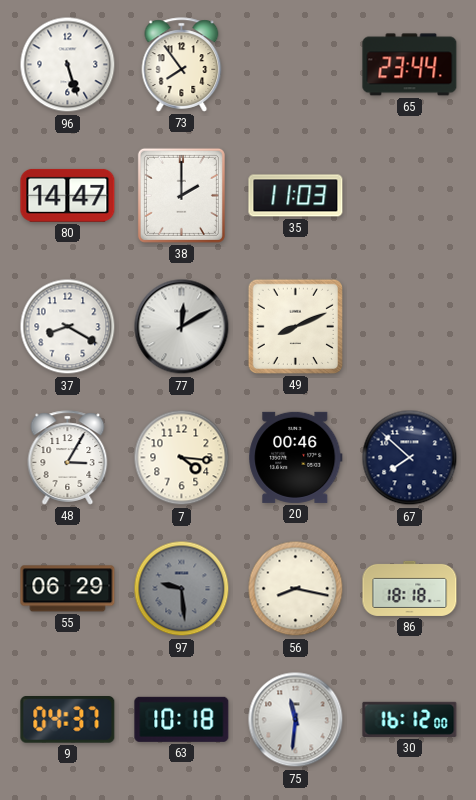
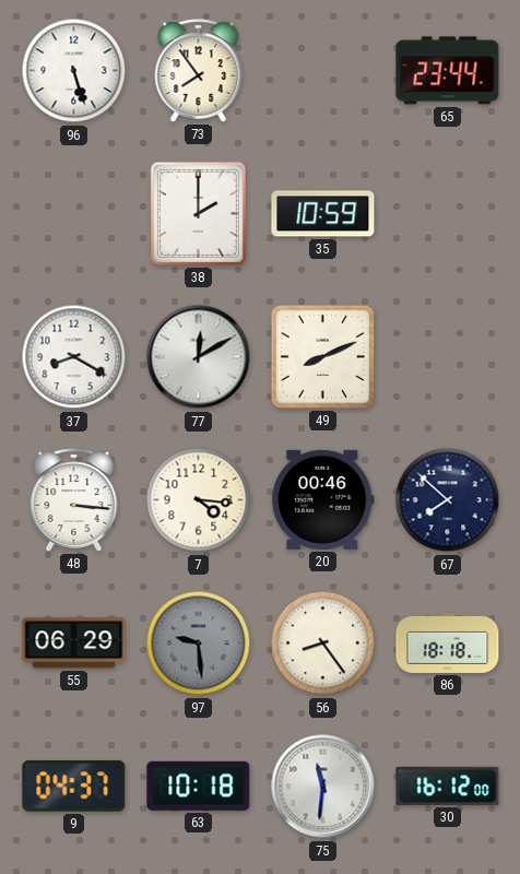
80: 14:47 -> none (68, 195)
35: 11:03 -> 10:59 (323, 214)
48: 3:05 -> 3:16 (74, 500)
56: 8:17 -> 8:24 (323, 643)
